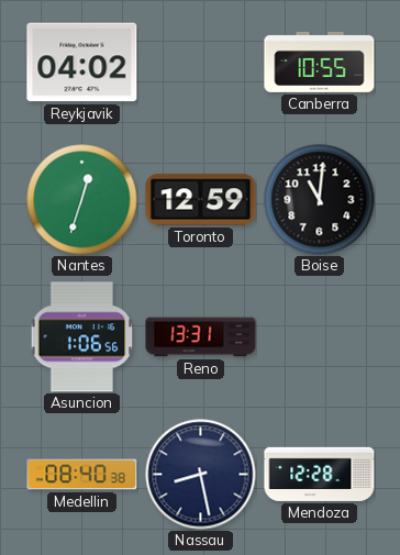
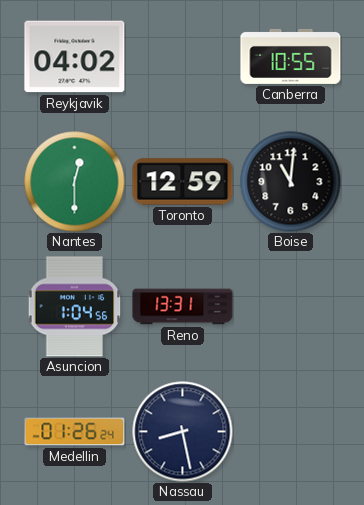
Nantes: 12:33 -> 12:30 (75, 182)
Asuncion: 1:06 -> 1:04 (75, 307)
Medellin: 08:40 -> 01:26 (75, 432)
Mendoza: 12:28 -> none (320, 474)
